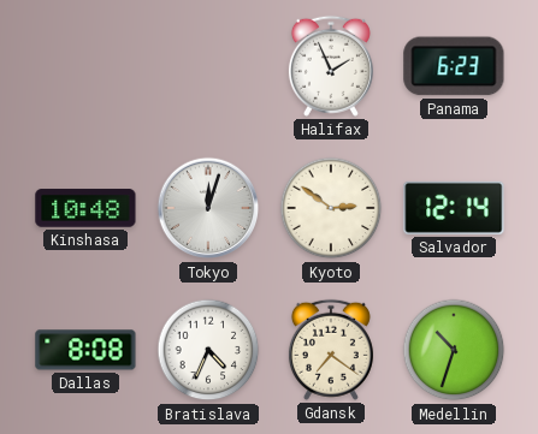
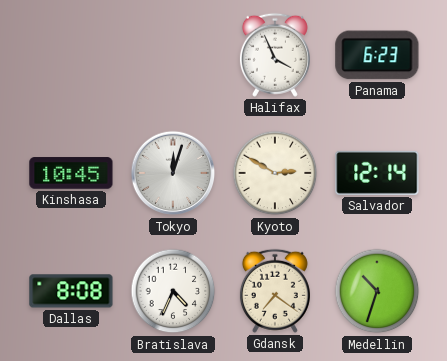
Halifax: 1:56 -> 3:56 (275, 55)
Kinshasa: 10:48 -> 10:45 (71, 173)
Kyoto: 2:51 -> 2:50 (275, 173)
